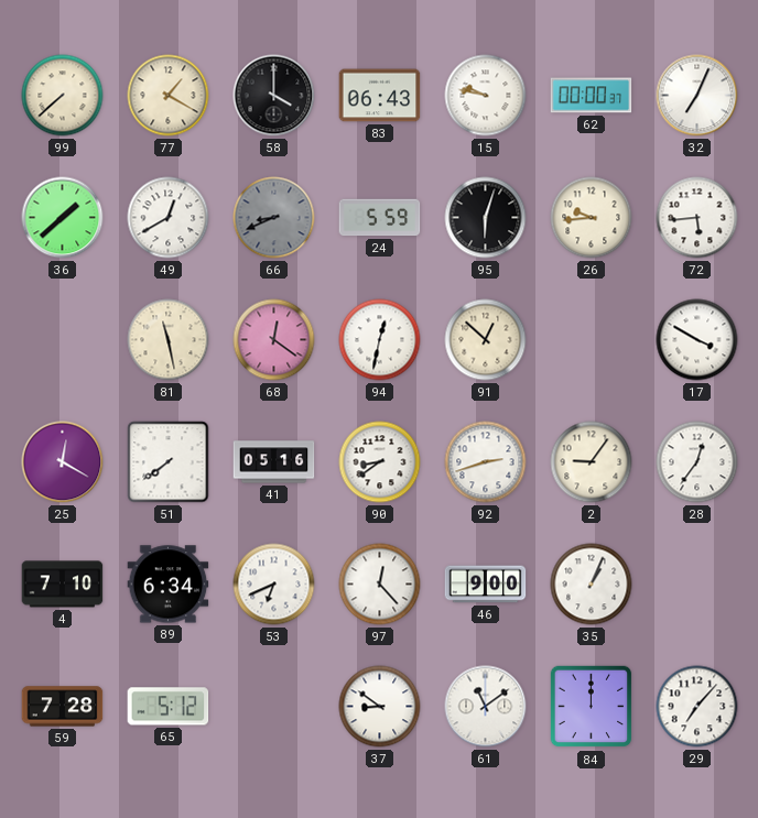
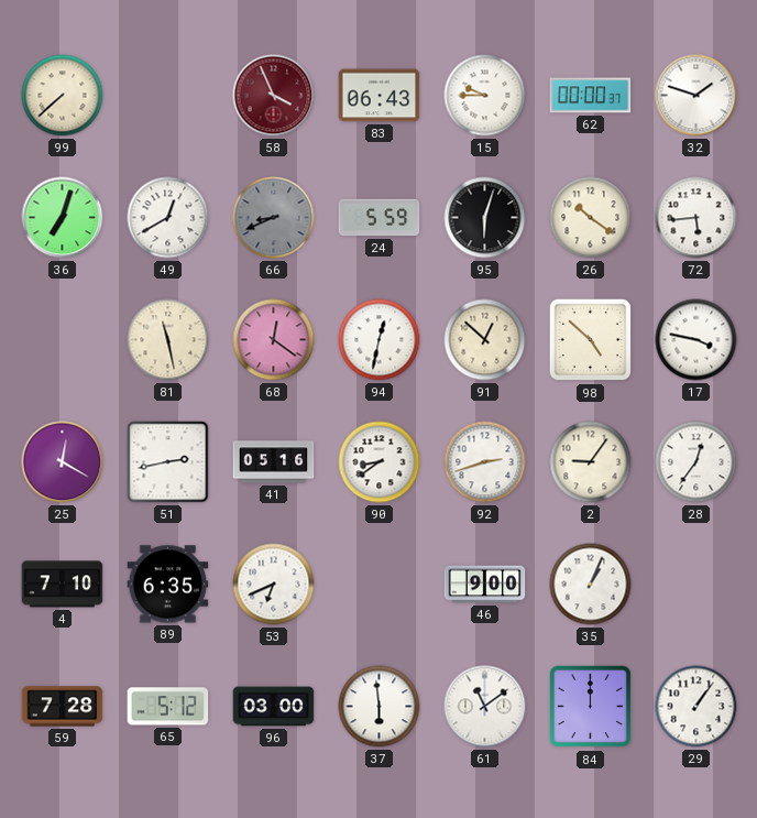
77: 1:20 -> none (169, 96)
58: 4:00 -> 3:56 (274, 96)
58 dial: black -> burgundy (274, 96)
15: 9:47 -> 9:45 (485, 96)
32: 7:04 -> 1:48 (696, 96)
36: 1:38 -> 7:03 (63, 218)
26: 9:44 -> 10:21 (591, 218)
98: none -> 4:52 (591, 340)
17: 3:50 -> 3:47 (696, 340)
51: 7:39 -> 2:43 (168, 462)
89: 6:34 -> 6:35 (168, 585)
97: 12:23 -> none (380, 585)
96: none -> 03:00 (274, 707)
37: 8:51 -> 5:59 (380, 707)
29: 7:07 -> 1:06 (696, 707)
